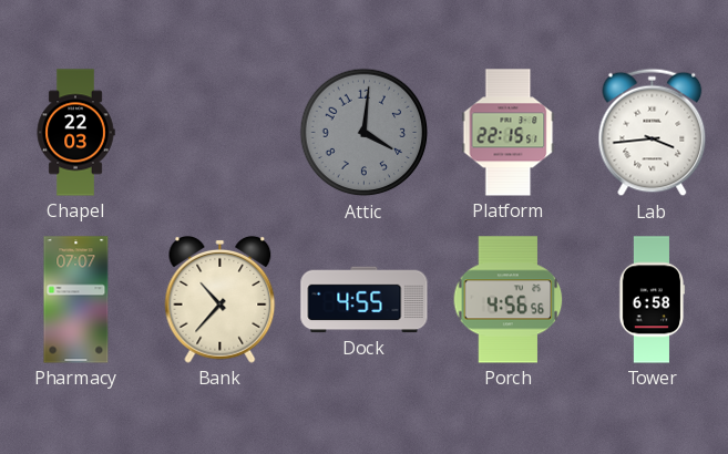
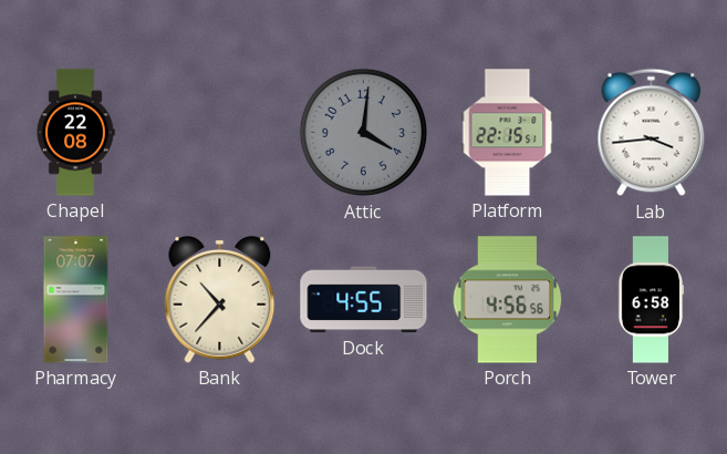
Chapel: 22:03 -> 22:08 (75, 133)
